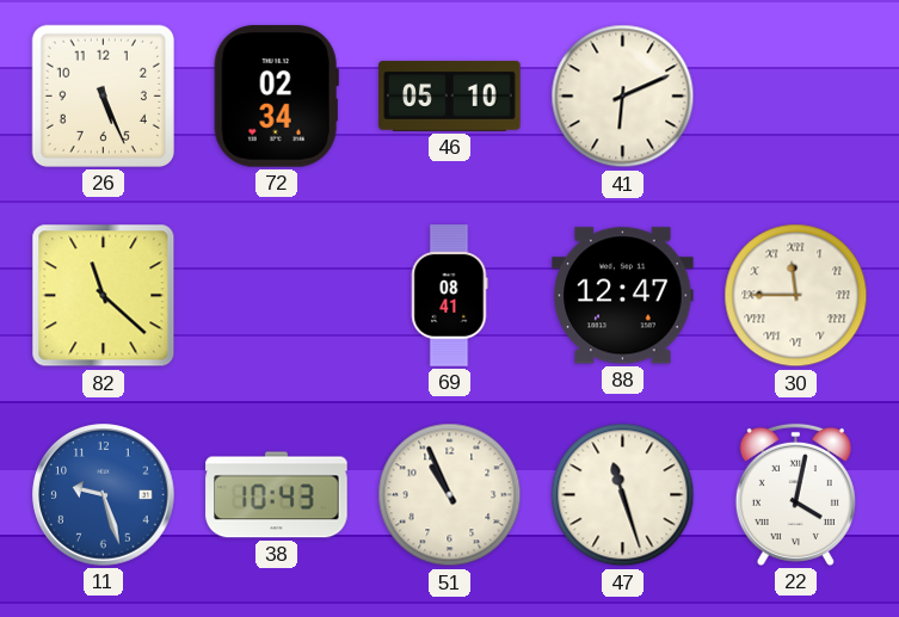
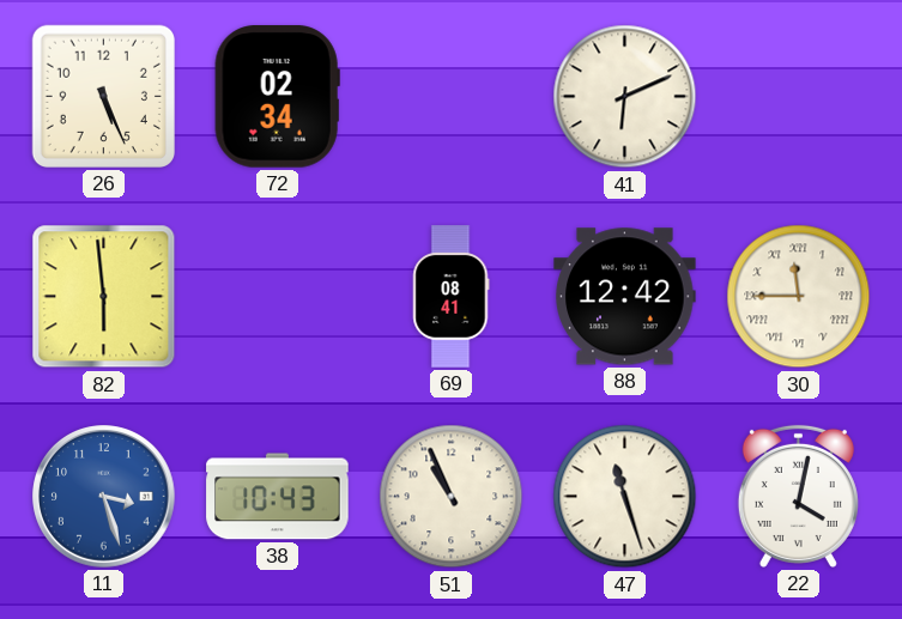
46: 05:10 -> none (450, 95)
82: 11:22 -> 5:59 (104, 297)
88: 12:47 -> 12:42 (625, 297)
11: 9:27 -> 3:27 (104, 497)
